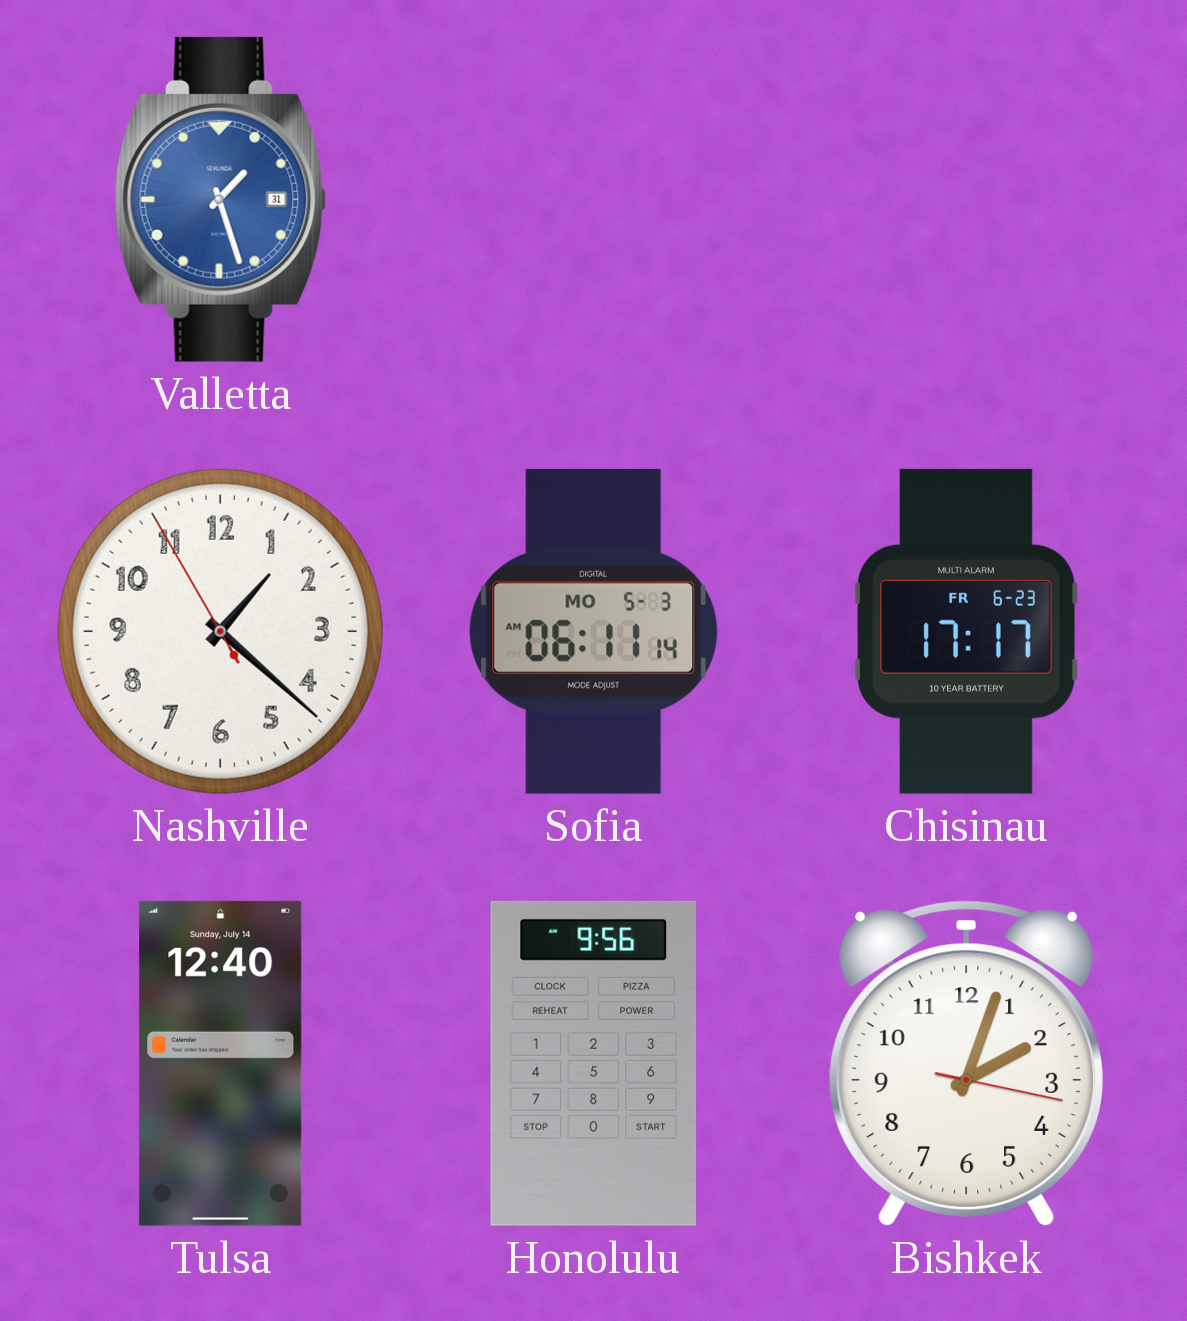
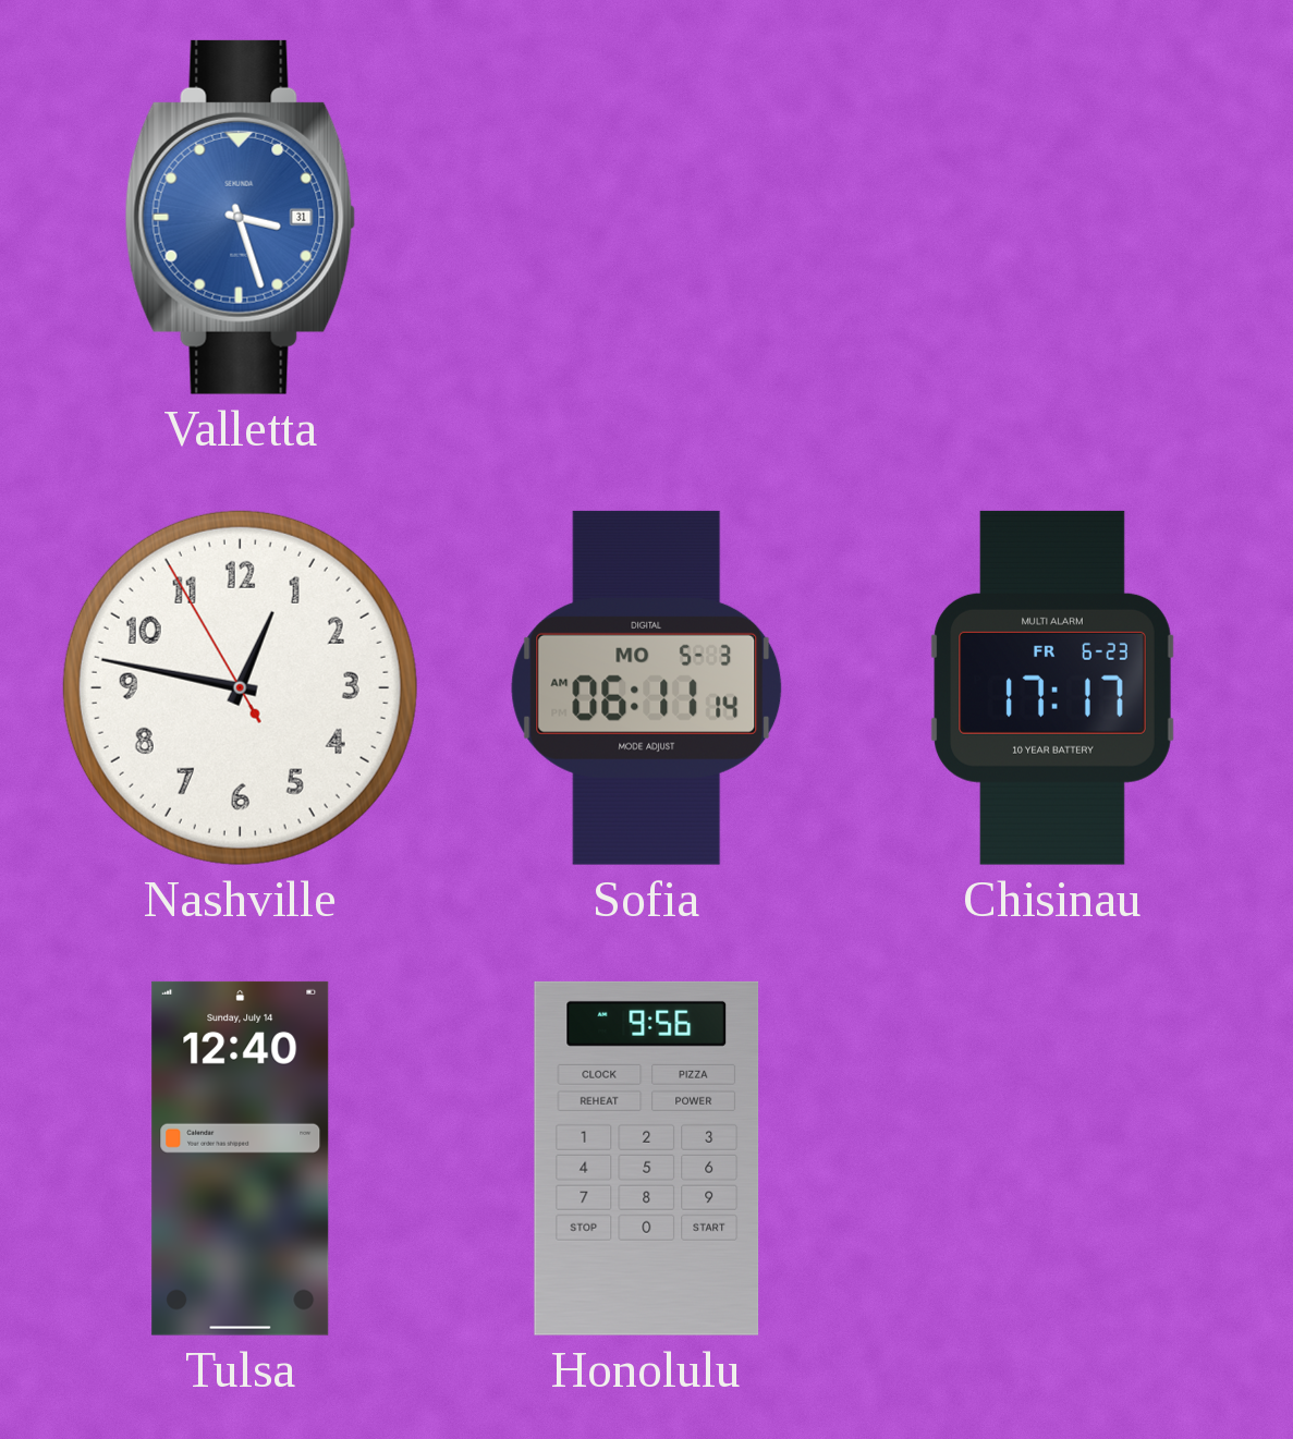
Valletta: 1:27 -> 3:27 (241, 217)
Nashville: 1:21 -> 12:46 (240, 687)
Bishkek: 2:03 -> none (966, 1063)
